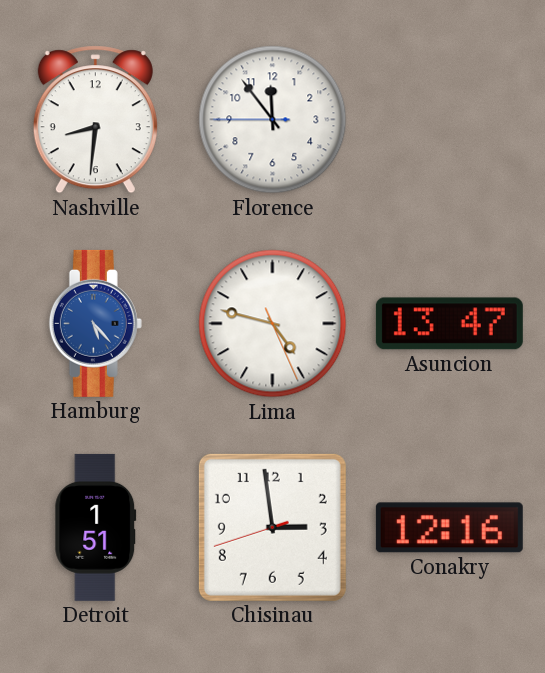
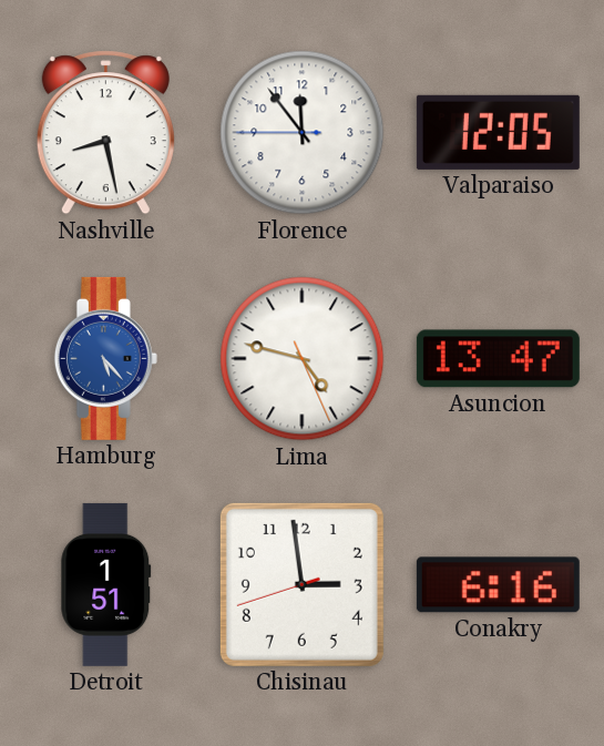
Nashville: 8:31 -> 8:28 (105, 133)
Valparaiso: none -> 12:05 (498, 132)
Conakry: 12:16 -> 6:16 (498, 585)
